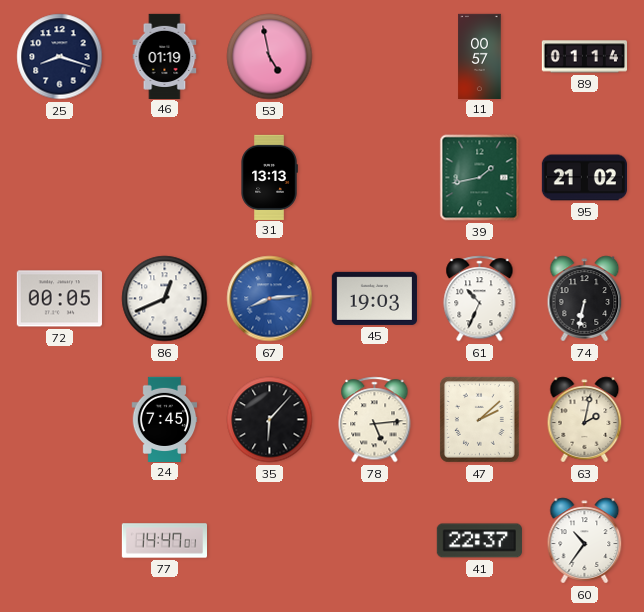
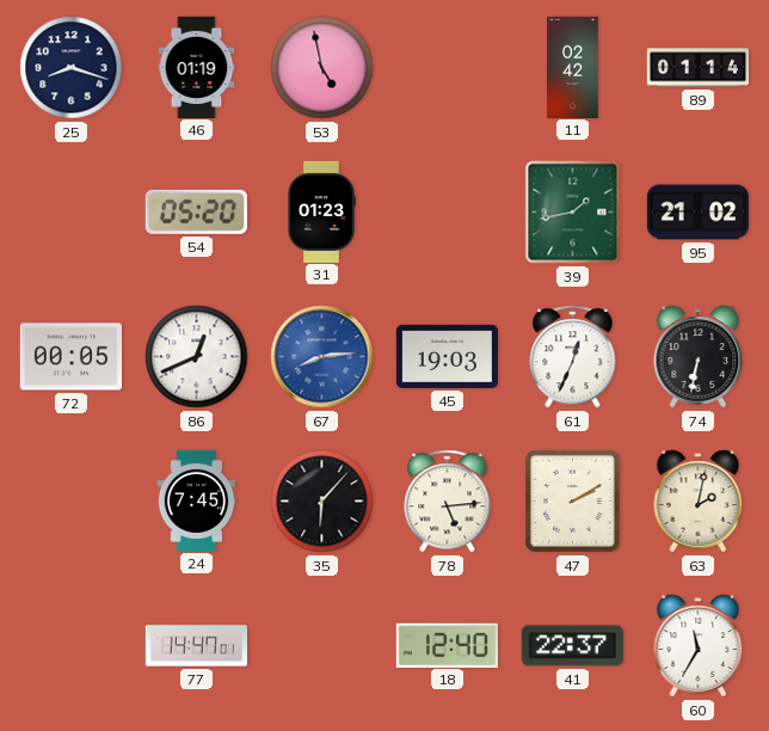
11: 00:57 -> 02:42 (573, 67)
54: none -> 05:20 (196, 211)
31: 13:13 -> 01:23 (321, 211)
61: 10:34 -> 12:34 (573, 357)
47: 2:08 -> 2:10 (572, 500)
18: none -> 12:40 (447, 645)
60: 10:36 -> 11:35 (699, 646)
